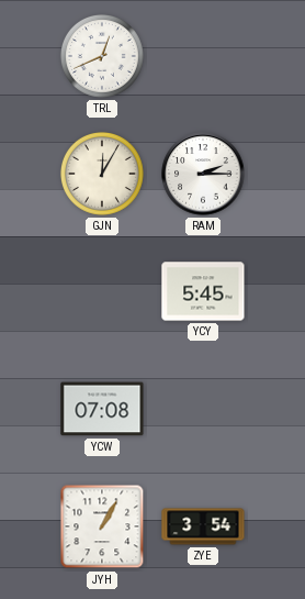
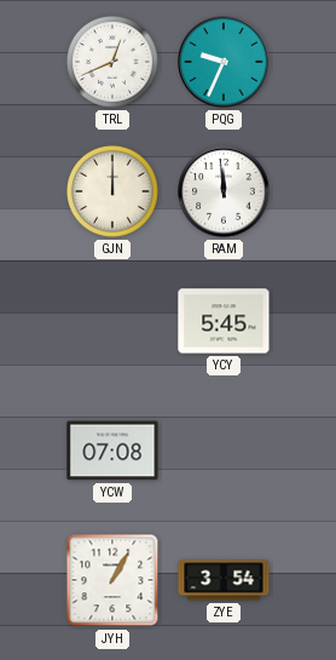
PQG: none -> 9:34 (224, 62)
GJN: 12:05 -> 12:00 (112, 191)
RAM: 2:15 -> 11:59 (224, 191)
